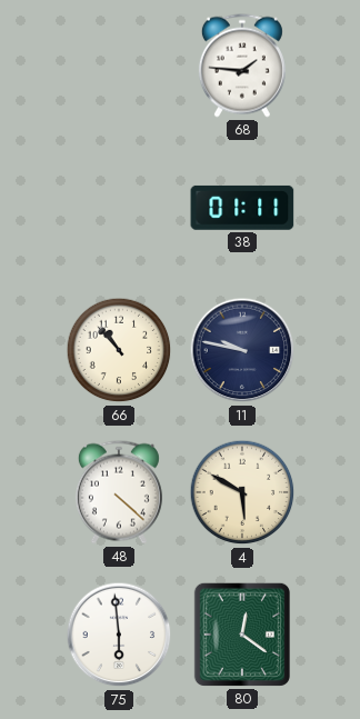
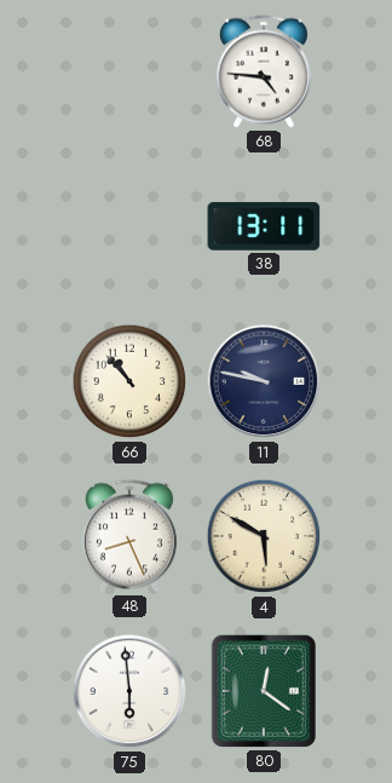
68: 1:46 -> 4:46 (264, 71)
38: 01:11 -> 13:11 (264, 226)
48: 4:22 -> 8:26 (129, 536)
